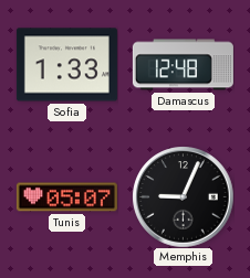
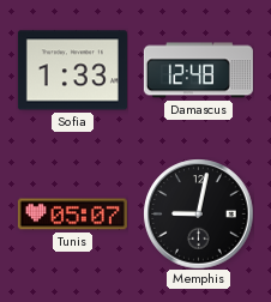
Memphis: 9:04 -> 9:02 (198, 213)
